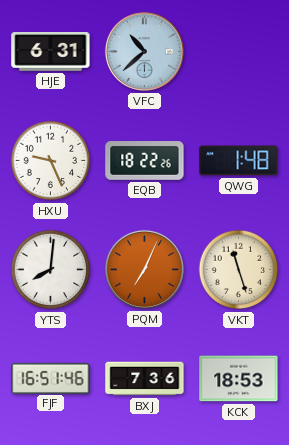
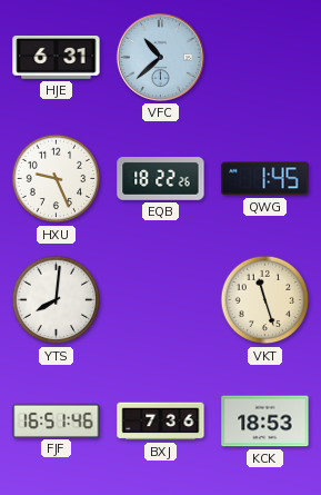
QWG: 1:48 -> 1:45 (265, 179)
PQM: 7:04 -> none (144, 269)
